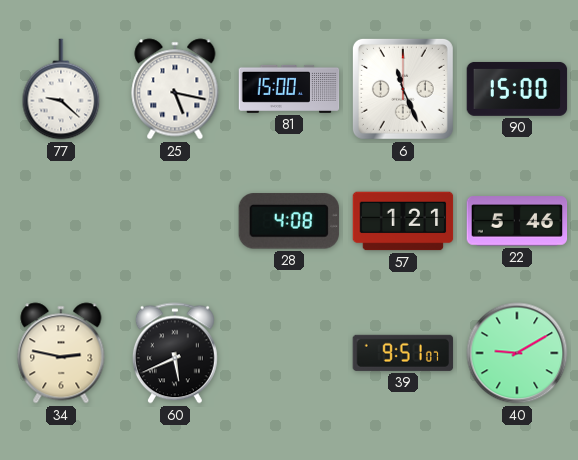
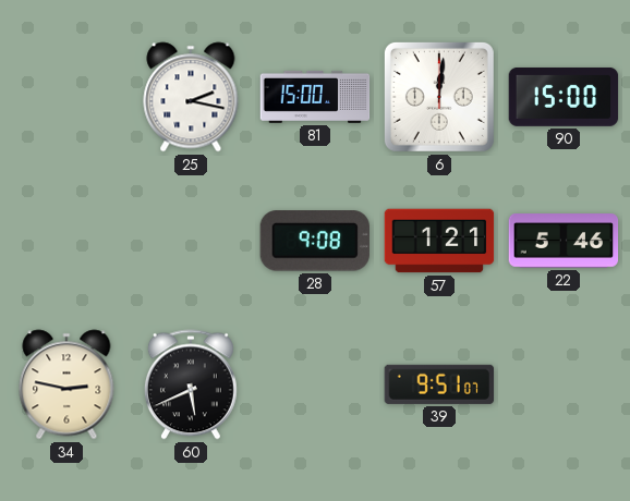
77: 9:22 -> none (61, 89)
25: 5:17 -> 2:17 (191, 97)
6: 11:26 -> 12:01 (439, 97)
28: 4:08 -> 9:08 (315, 241)
40: 9:10 -> none (517, 353)
